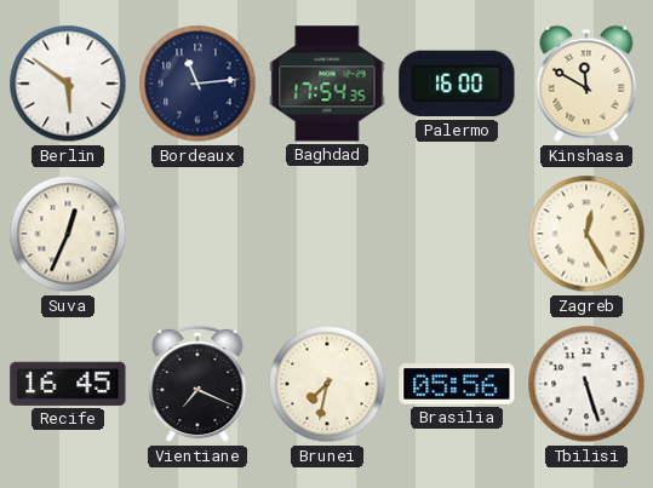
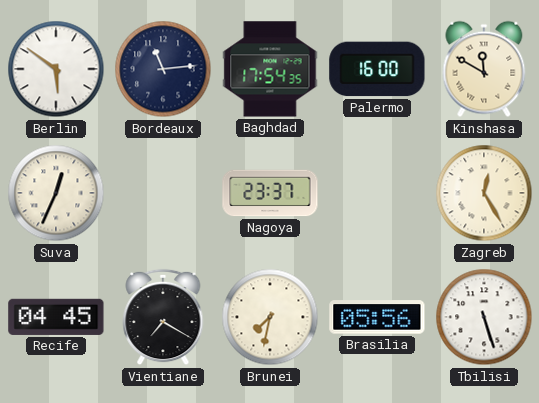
Nagoya: none -> 23:37 (270, 193)
Recife: 16:45 -> 04:45 (56, 317)
Vientiane: 7:19 -> 7:20 (163, 317)
